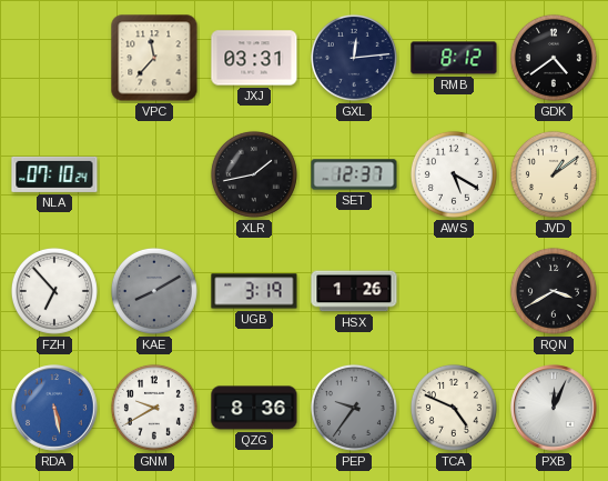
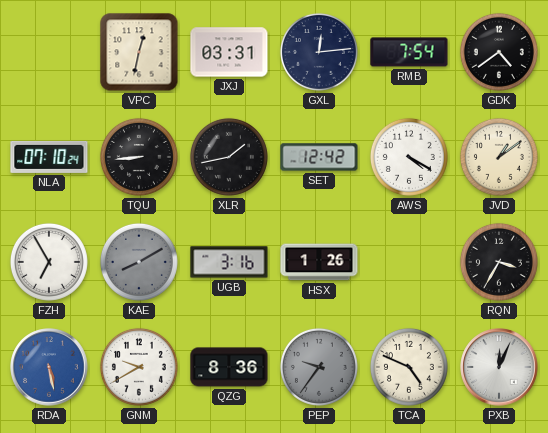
VPC: 11:37 -> 12:32 (139, 52)
RMB: 8:12 -> 7:54 (409, 52)
TQU: none -> 8:44 (139, 157)
SET: 12:37 -> 12:42 (319, 157)
AWS: 5:20 -> 4:20 (409, 157)
FZH: 6:53 -> 6:55 (49, 262)
UGB: 3:19 -> 3:16 (229, 262)
RQN: 3:40 -> 3:35 (499, 262)
